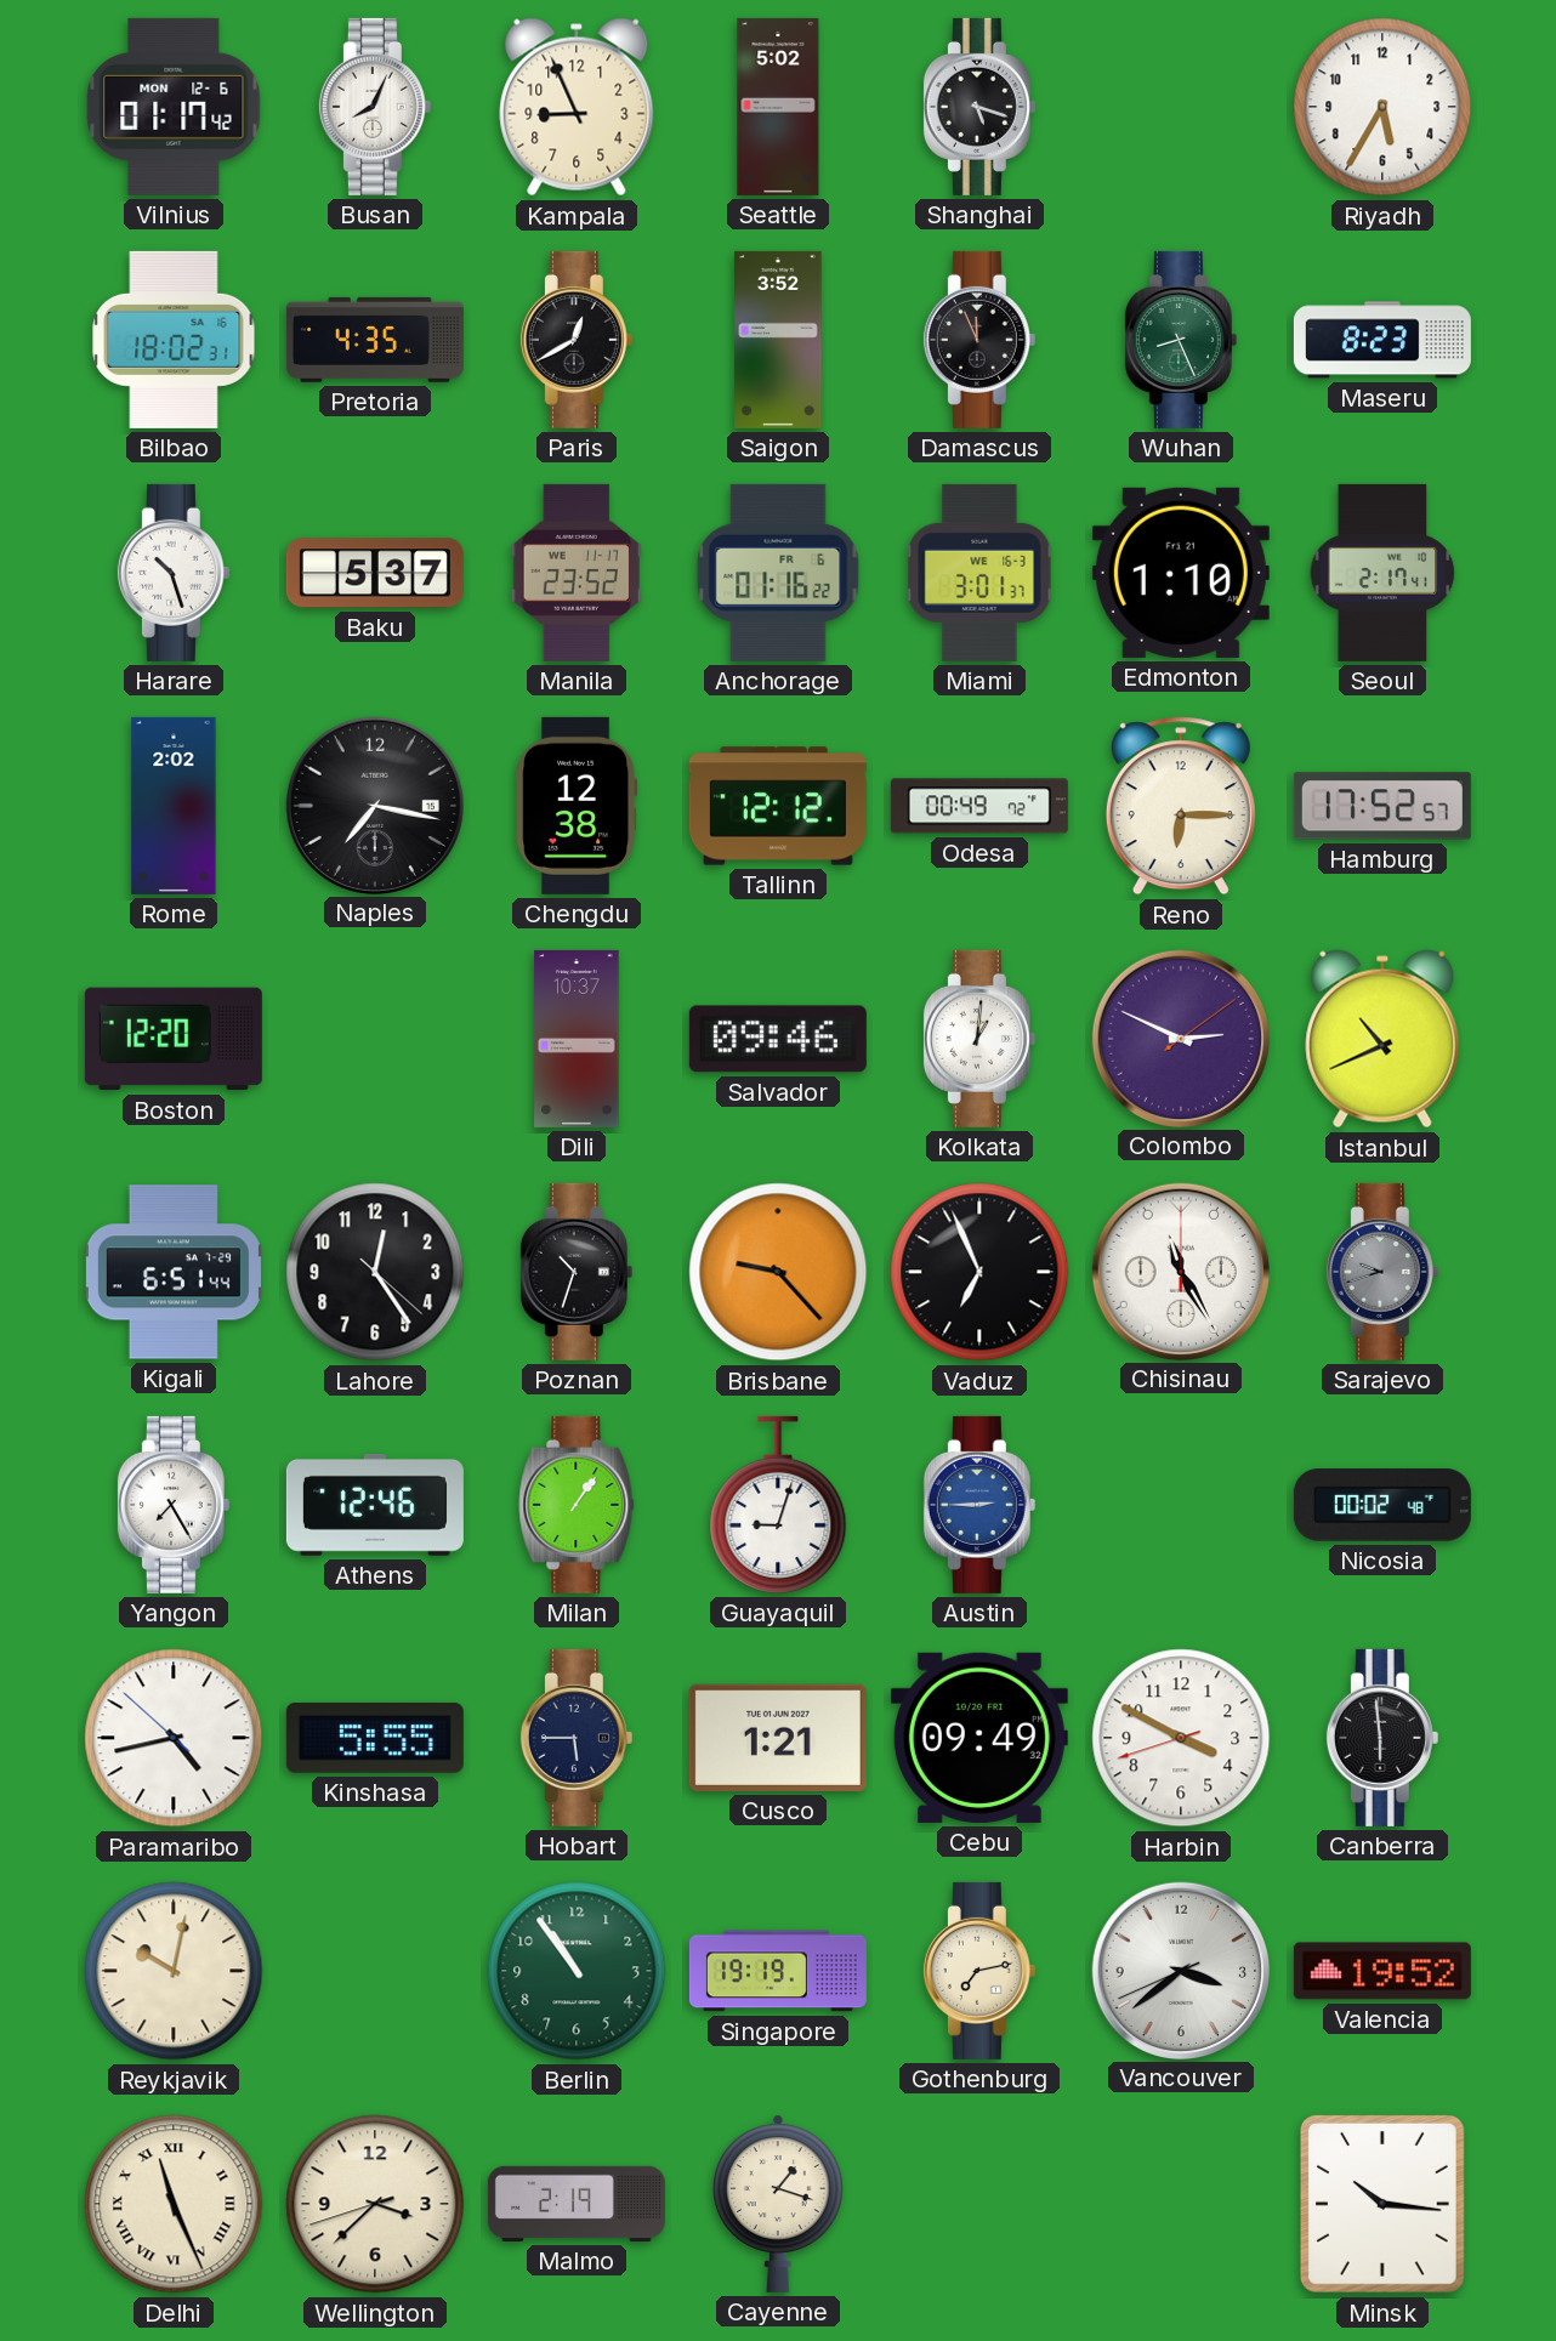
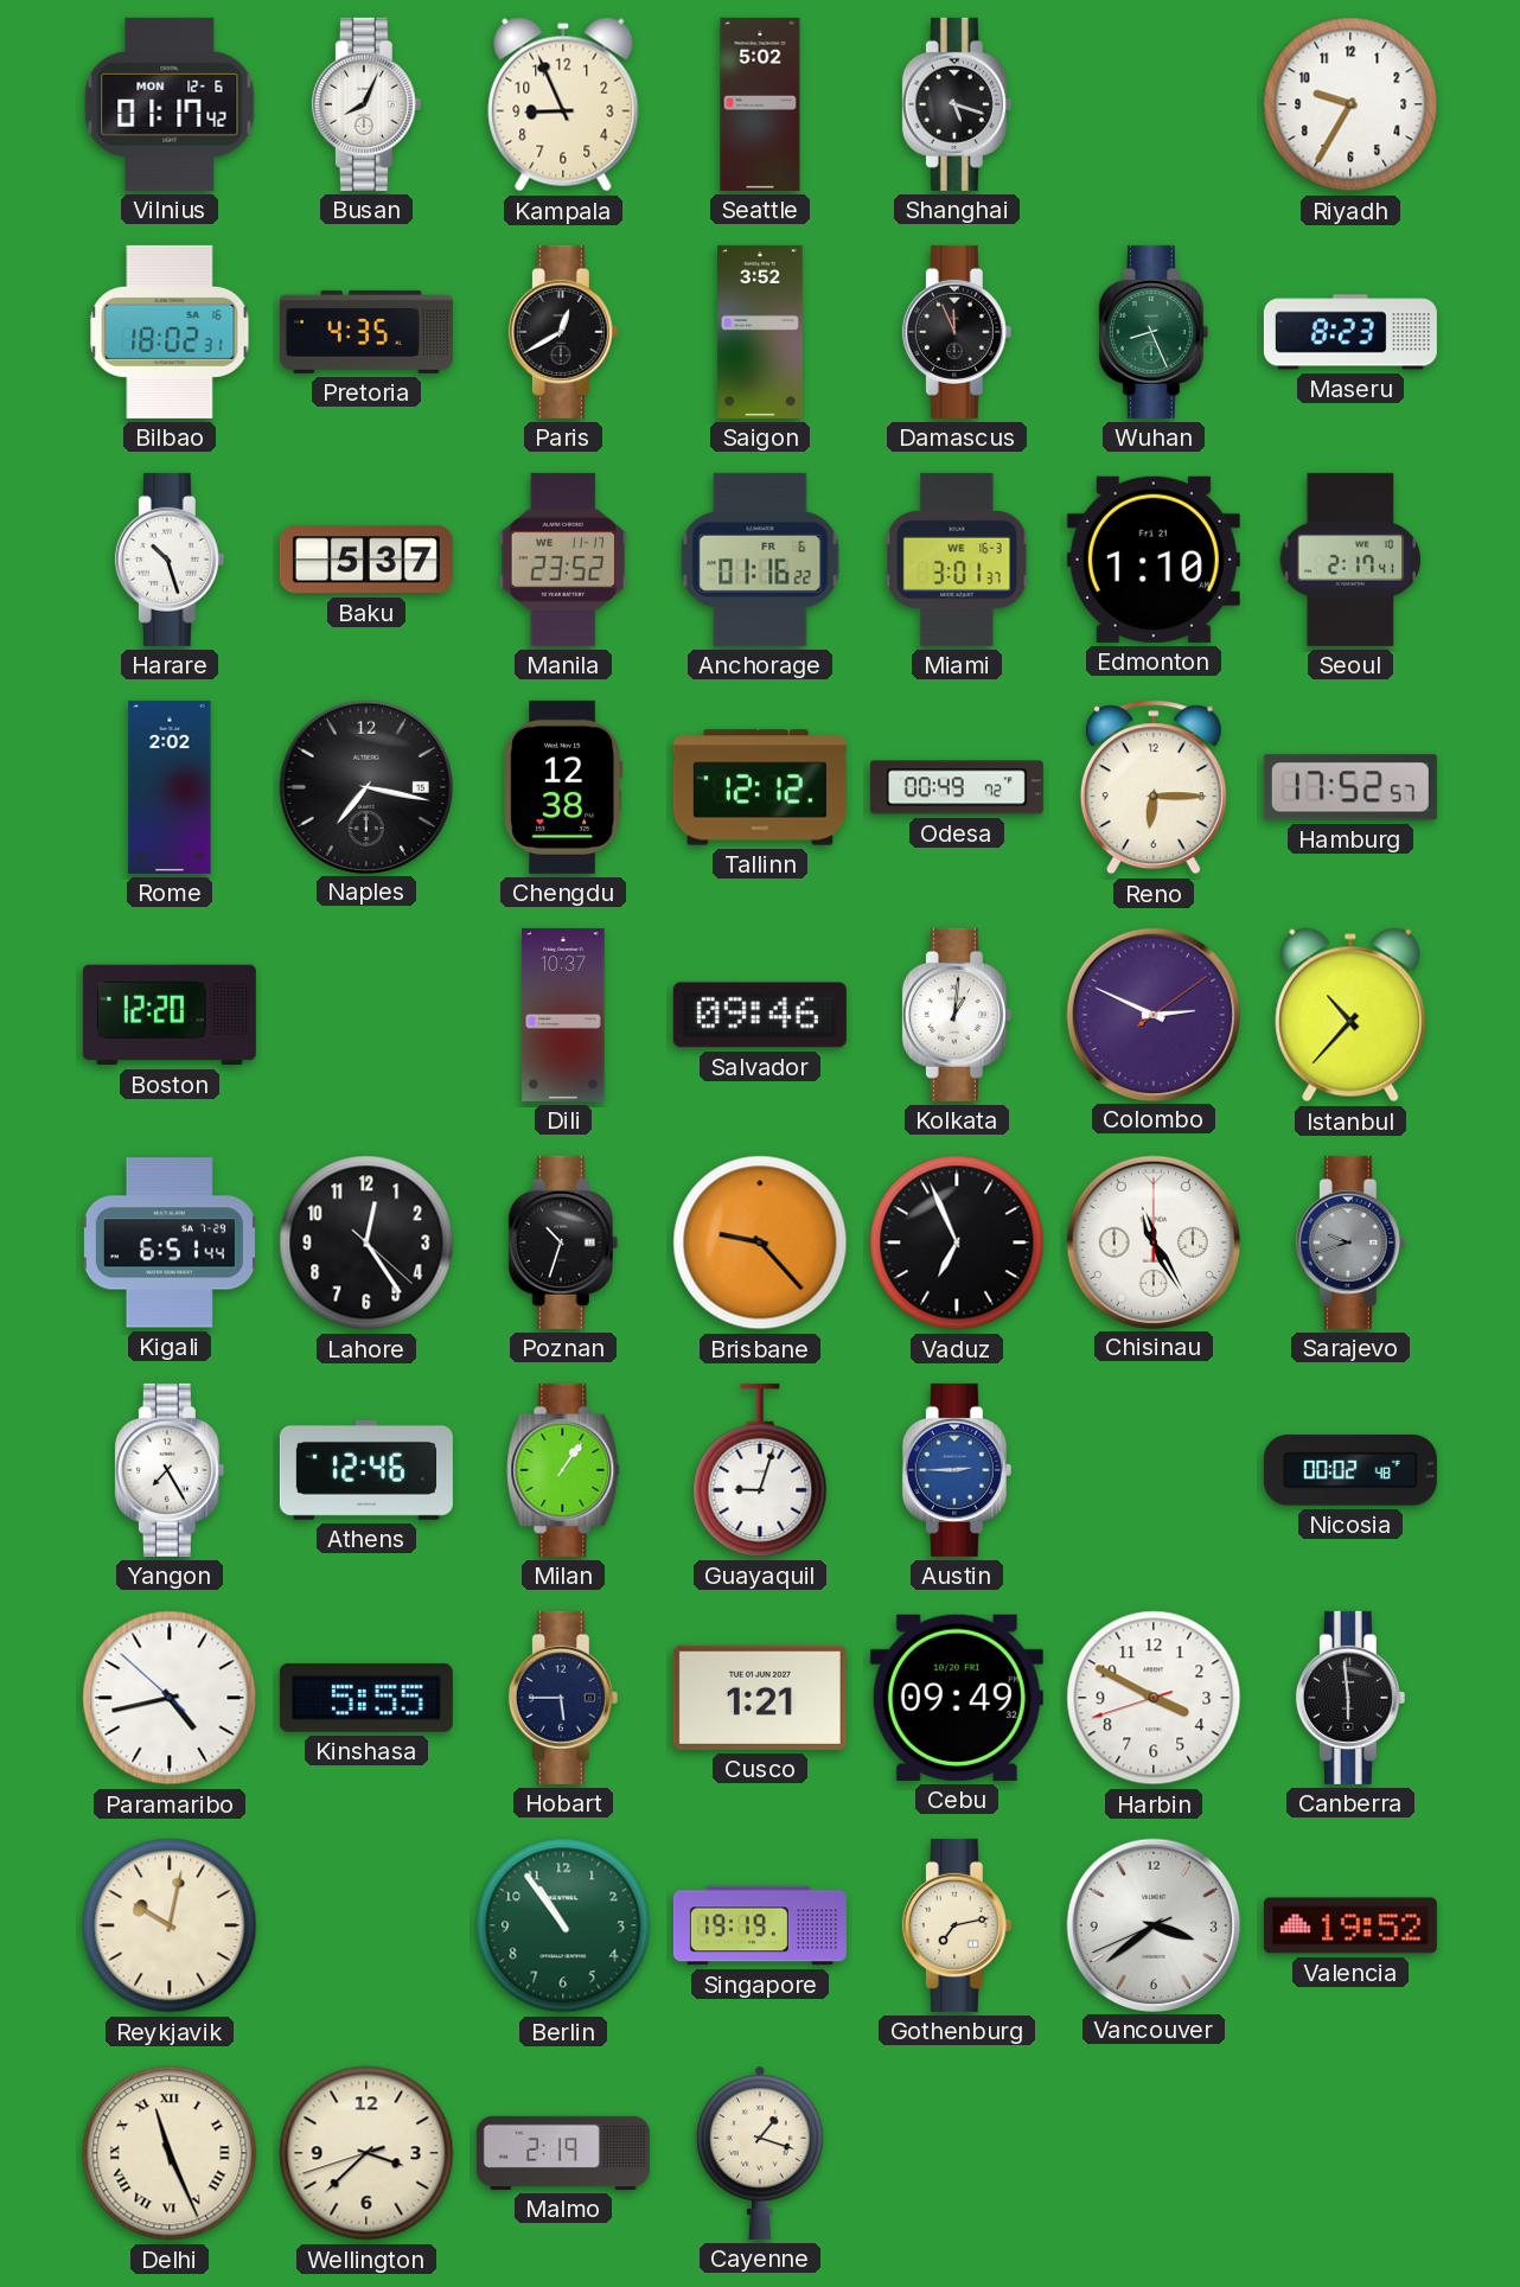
Riyadh: 5:35 -> 9:35 (1350, 104)
Istanbul: 10:41 -> 10:37 (1350, 1015)
Minsk: 10:16 -> none (1382, 2204)
